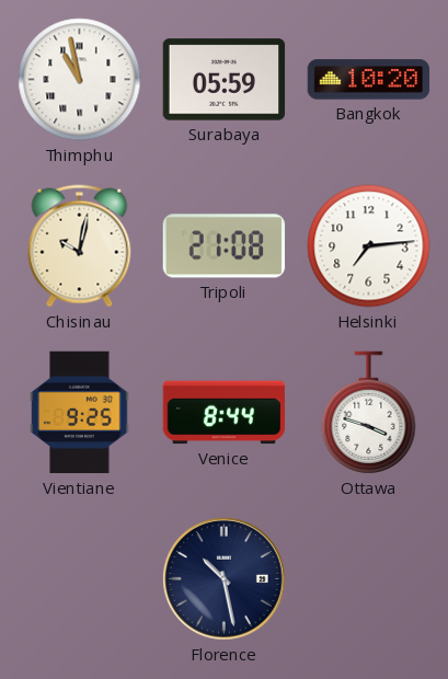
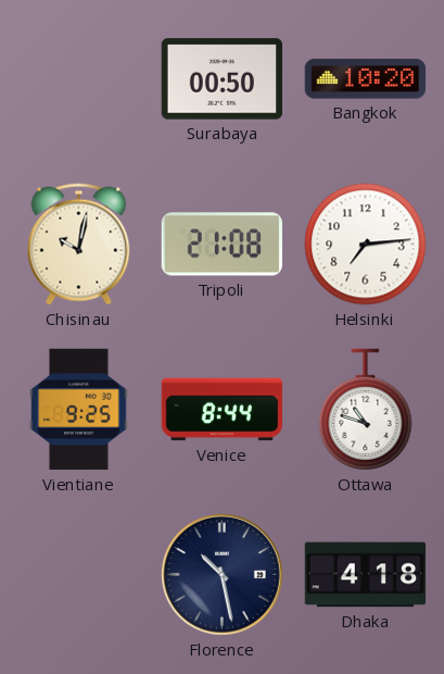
Thimphu: 10:58 -> none (80, 80)
Surabaya: 05:59 -> 00:50 (223, 79)
Ottawa: 3:48 -> 10:48 (366, 410)
Dhaka: none -> 4:18 (366, 575)
